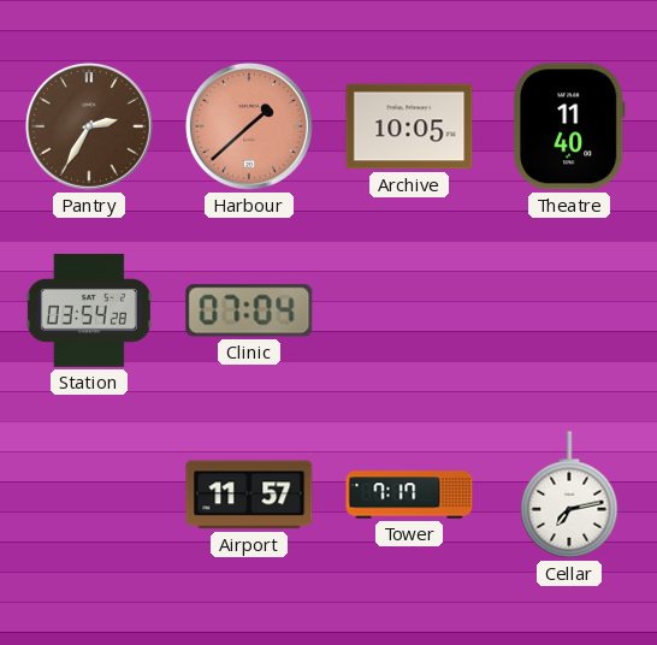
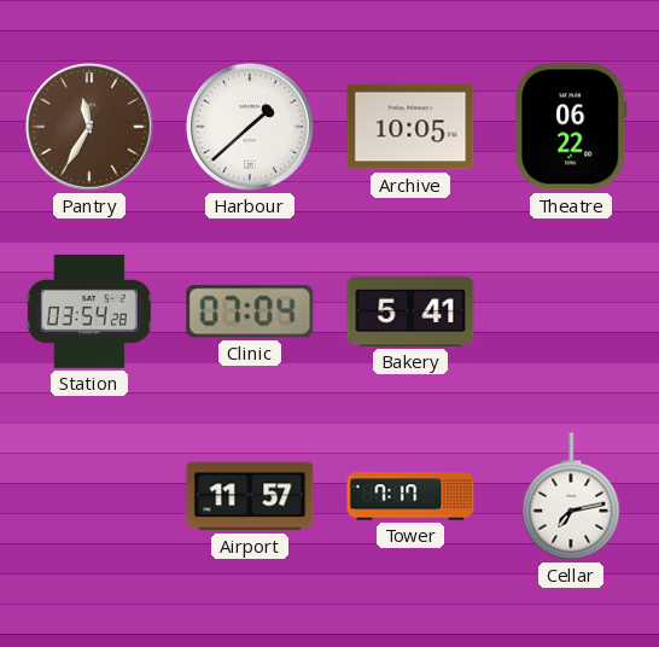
Pantry: 2:35 -> 11:35 (89, 127)
Harbour dial: salmon -> white (250, 127)
Theatre: 11:40 -> 06:22 (571, 127)
Bakery: none -> 5:41 (410, 311)
